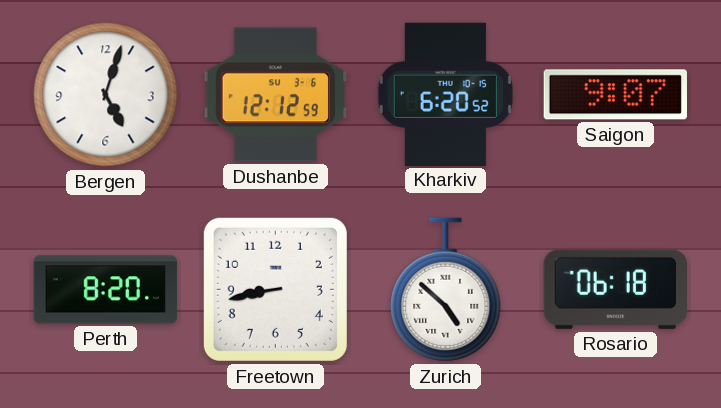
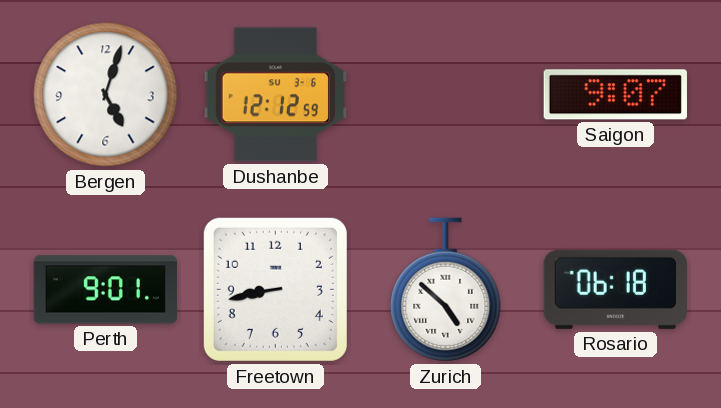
Kharkiv: 6:20 -> none (445, 94)
Perth: 8:20 -> 9:01 (106, 290)
